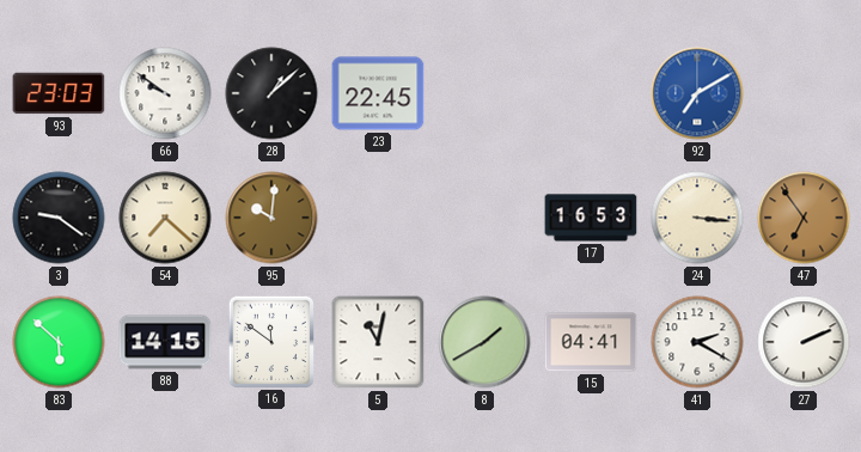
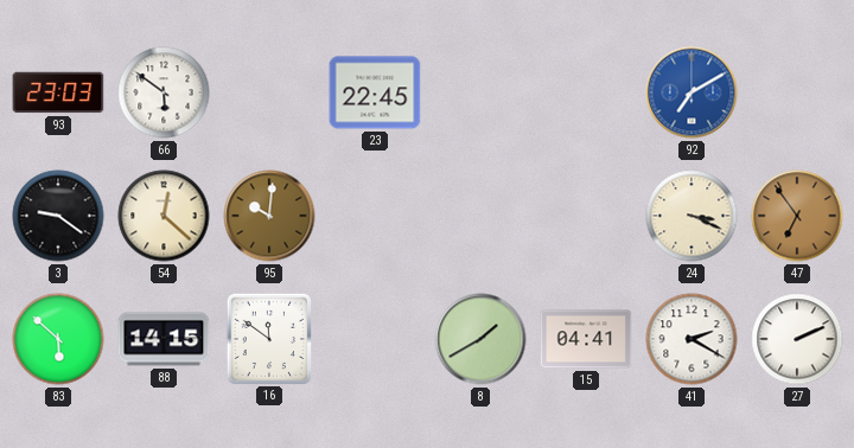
66: 9:51 -> 5:51 (164, 92)
28: 1:08 -> none (271, 93)
54: 7:22 -> 12:22 (164, 216)
17: 16:53 -> none (591, 218)
24: 3:16 -> 3:19 (692, 216)
5: 11:02 -> none (378, 342)
